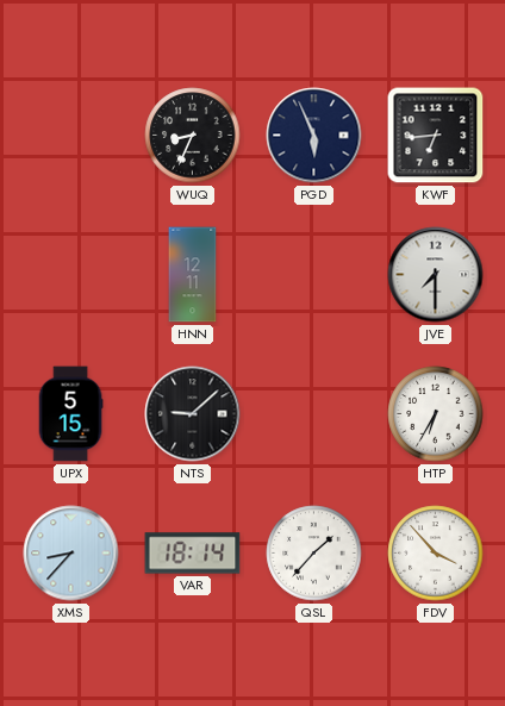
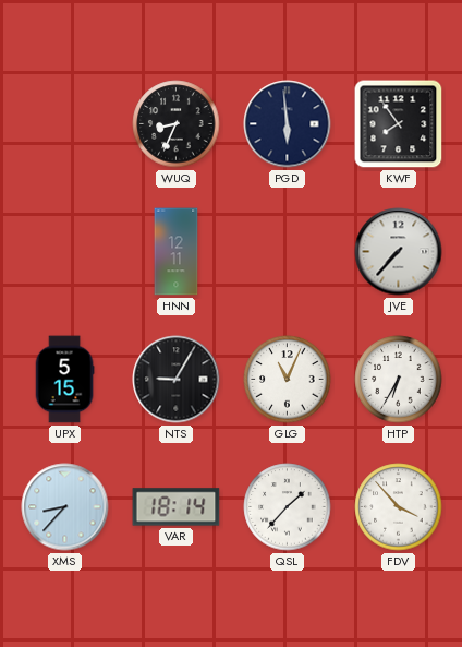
PGD: 5:56 -> 5:59 (288, 124)
KWF: 6:44 -> 7:54 (399, 124)
JVE: 7:30 -> 7:37 (399, 252)
NTS: 9:08 -> 9:05 (177, 380)
GLG: none -> 11:04 (288, 380)
